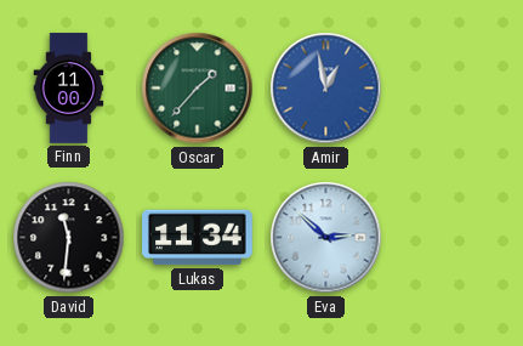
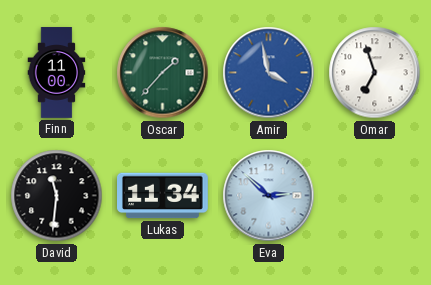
Amir: 12:58 -> 3:58 (269, 73)
Omar: none -> 6:57 (375, 73)
